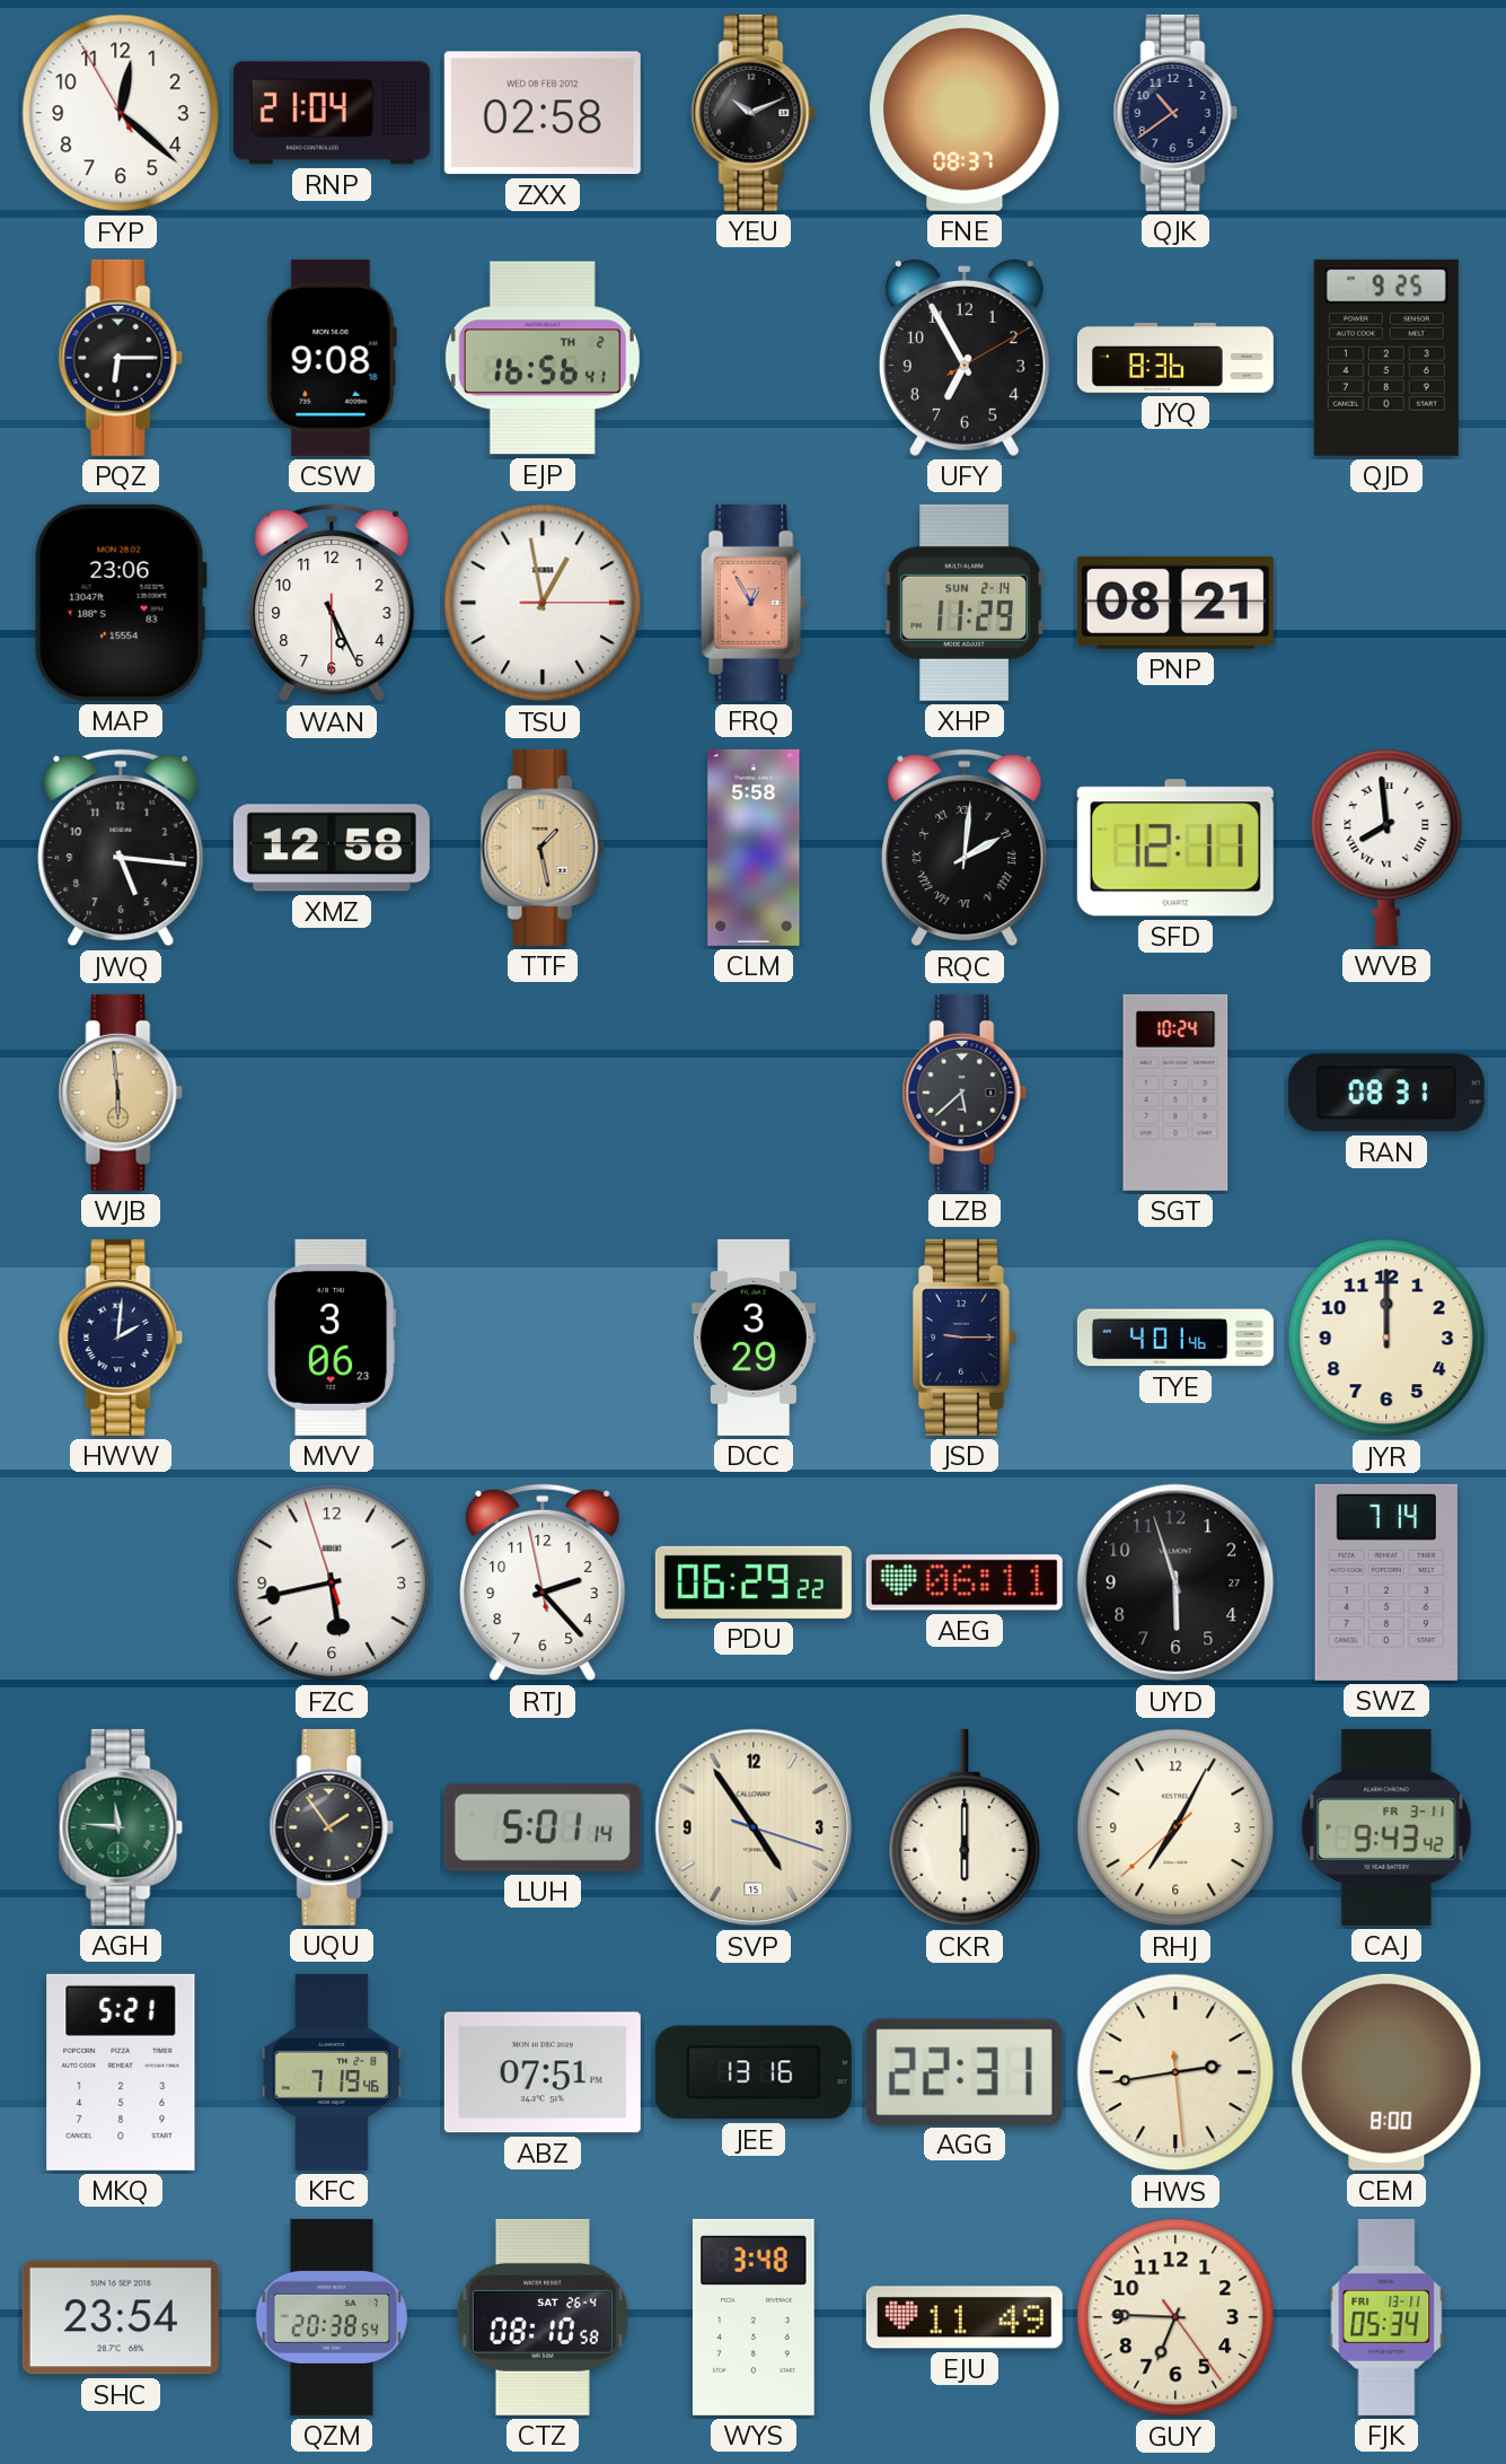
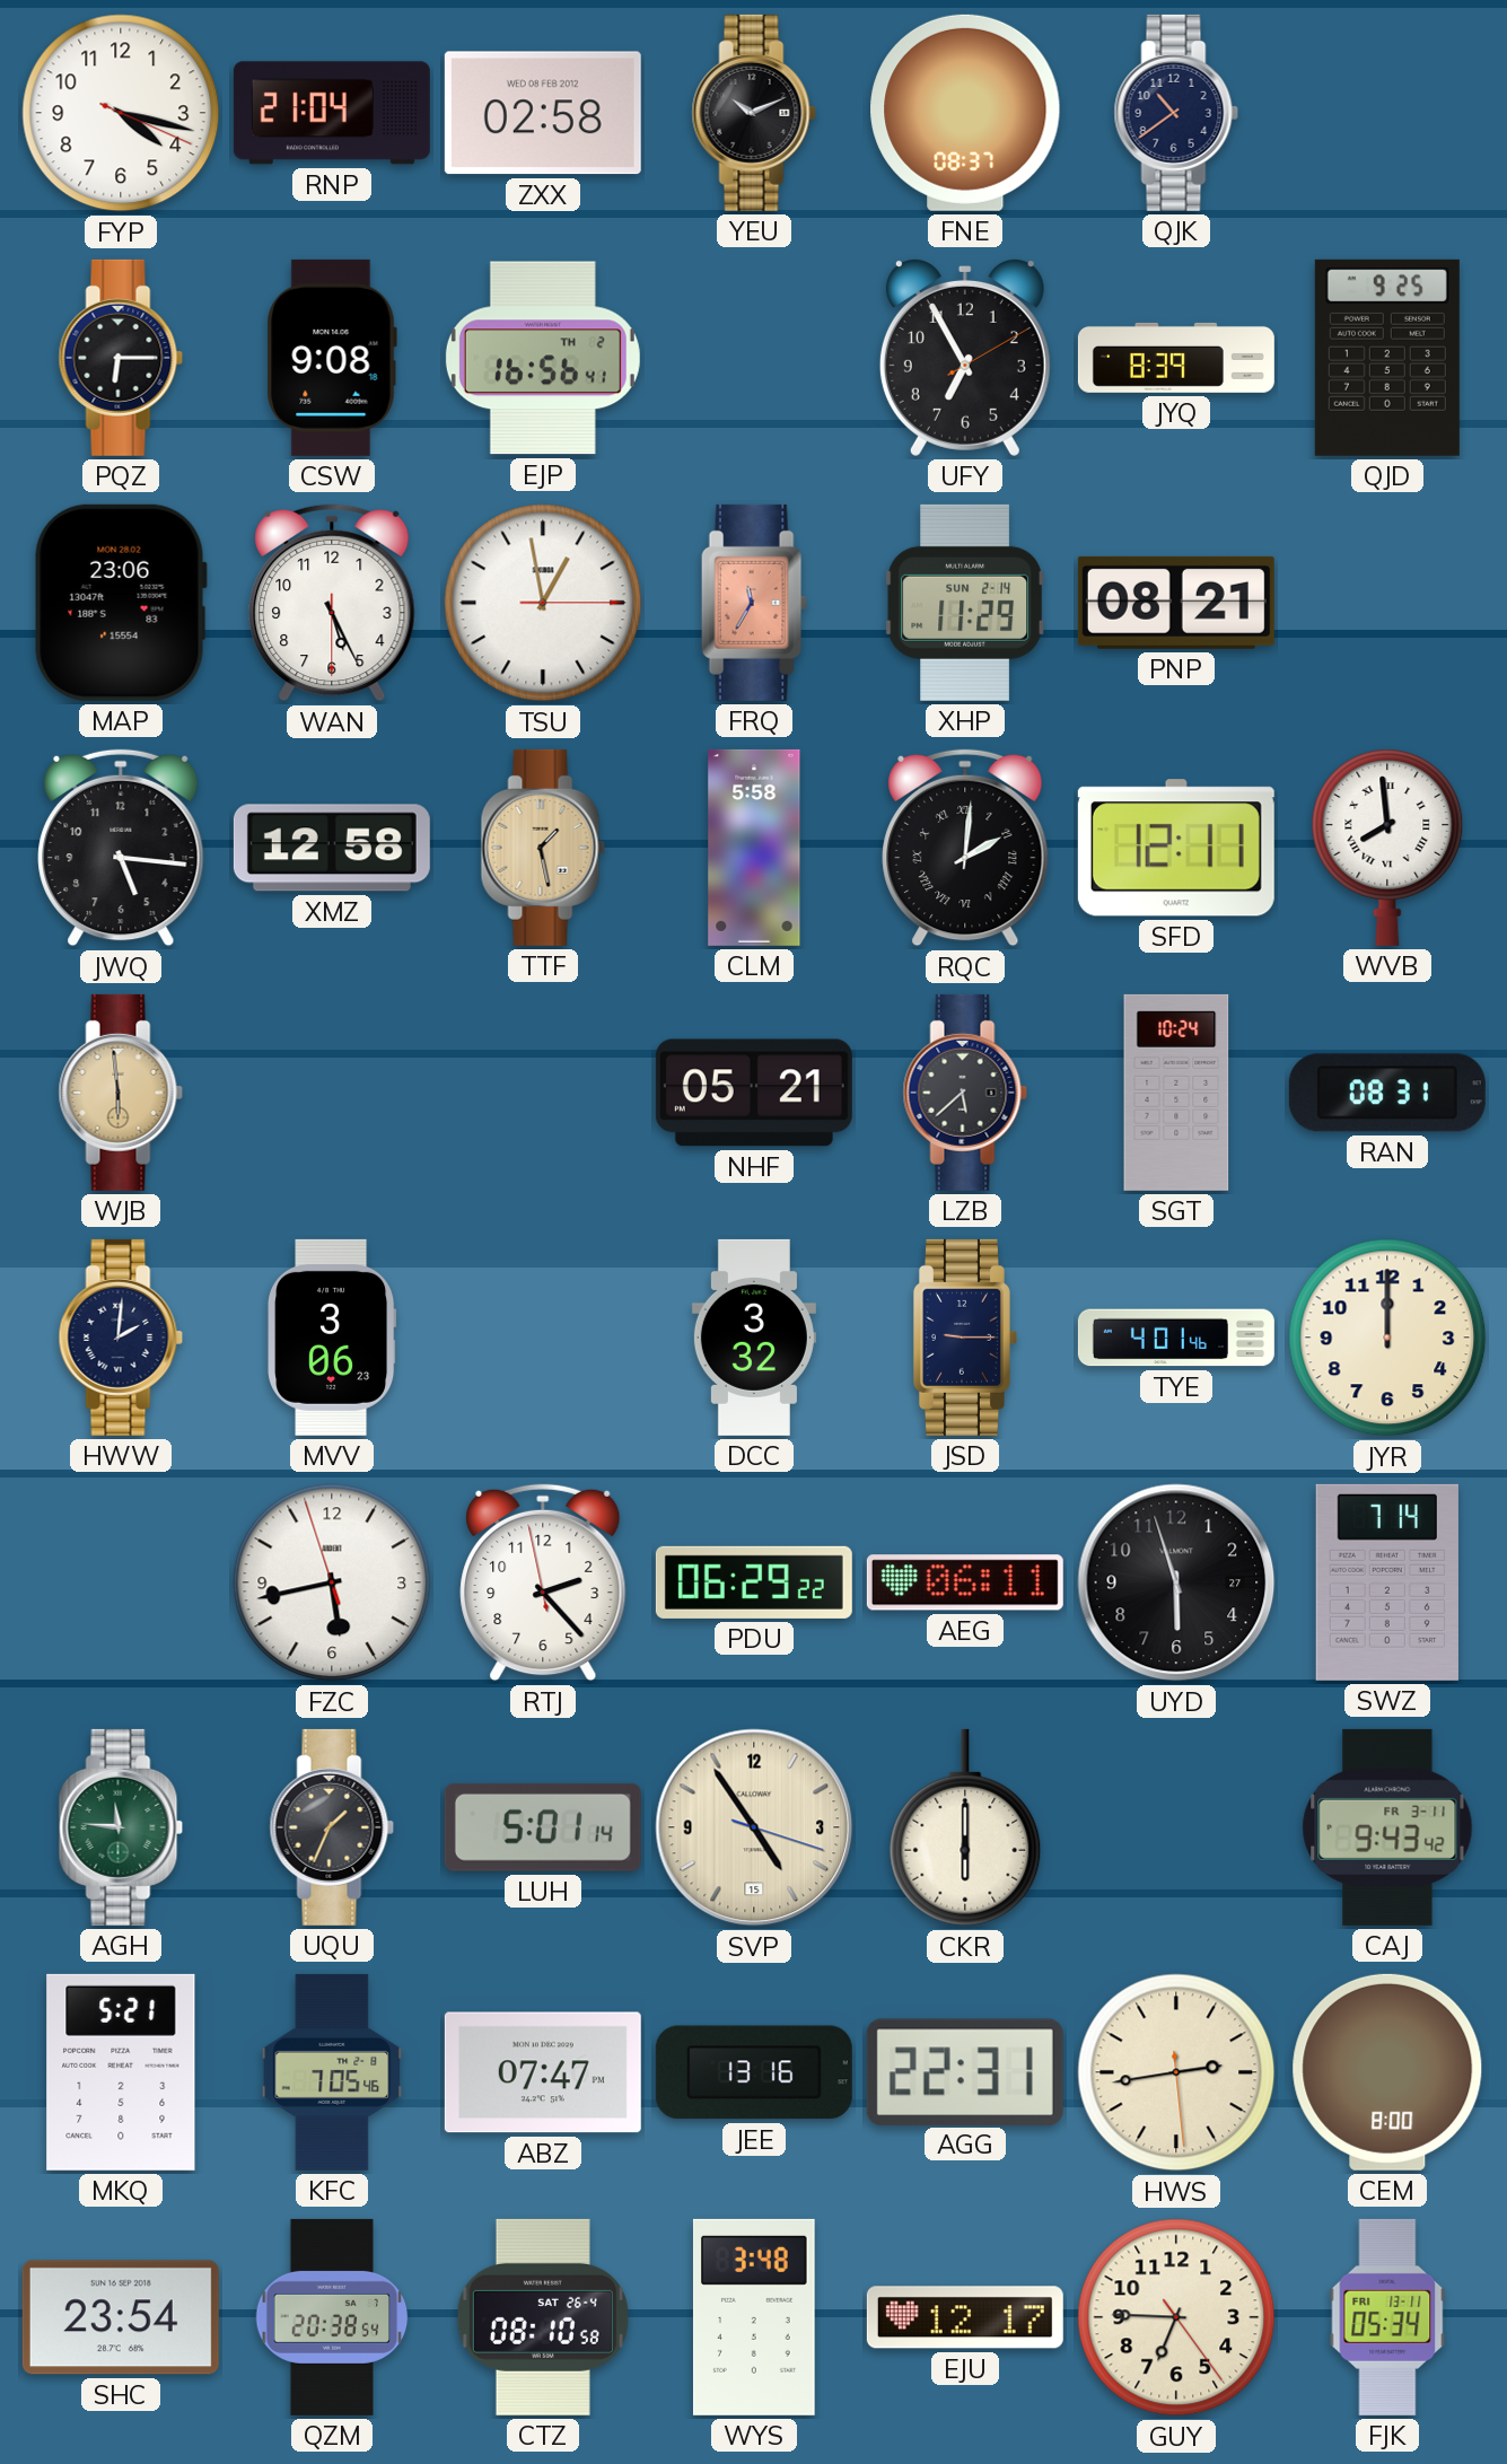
FYP: 12:21 -> 4:17 (121, 113)
JYQ: 8:36 -> 8:39 (1176, 358)
FRQ: 12:55 -> 11:35 (754, 603)
NHF: none -> 05:21 (754, 1093)
DCC: 3:29 -> 3:32 (754, 1338)
UQU: 1:54 -> 1:34 (332, 1827)
RHJ: 7:04 -> none (1175, 1827)
KFC: 7:19 -> 7:05 (332, 2072)
ABZ: 07:51 -> 07:47 (543, 2072)
EJU: 11:49 -> 12:17 (965, 2317)
